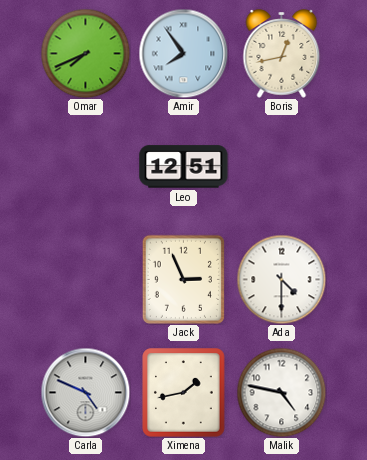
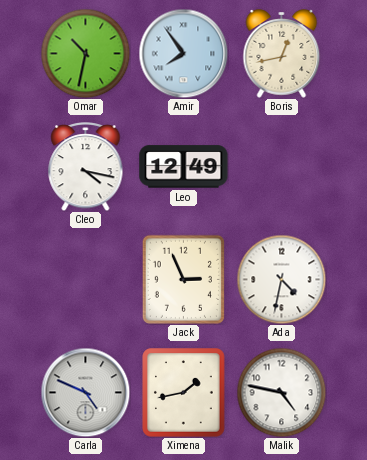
Omar: 7:41 -> 10:32 (85, 53)
Cleo: none -> 4:17 (86, 167)
Leo: 12:51 -> 12:49 (184, 167)
Ada: 4:30 -> 4:32 (281, 279)
